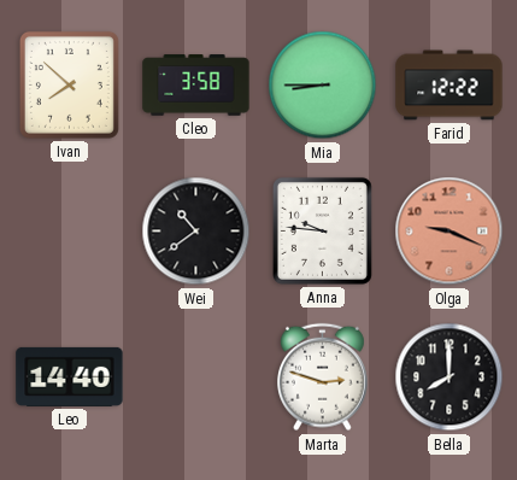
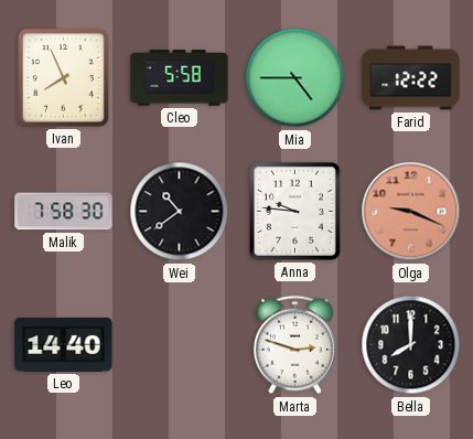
Ivan: 7:52 -> 7:56 (63, 77)
Cleo: 3:58 -> 5:58 (180, 78)
Mia: 8:45 -> 4:45 (295, 78)
Malik: none -> 7:58 (64, 212)
